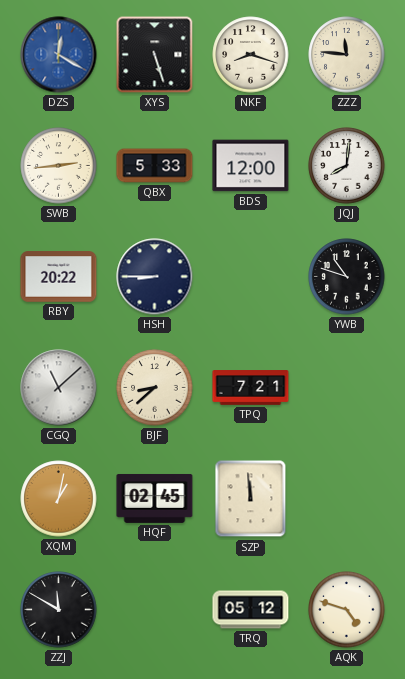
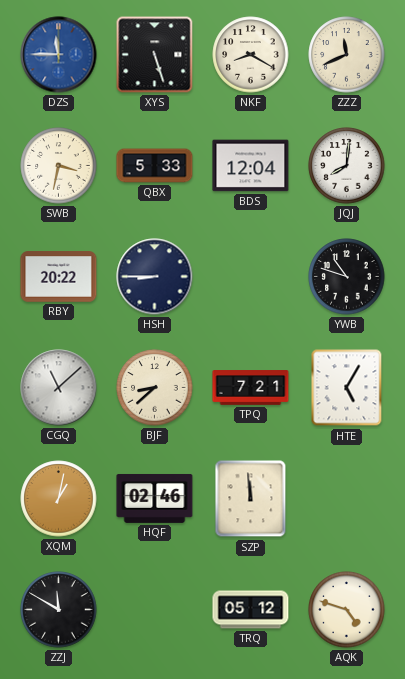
DZS: 12:20 -> 11:45 (59, 55)
NKF: 8:18 -> 8:20 (251, 55)
ZZZ: 11:46 -> 11:41 (347, 55)
SWB: 2:44 -> 3:32 (59, 166)
BDS: 12:00 -> 12:04 (251, 166)
HTE: none -> 5:05 (347, 388)
HQF: 02:45 -> 02:46 (155, 498)
